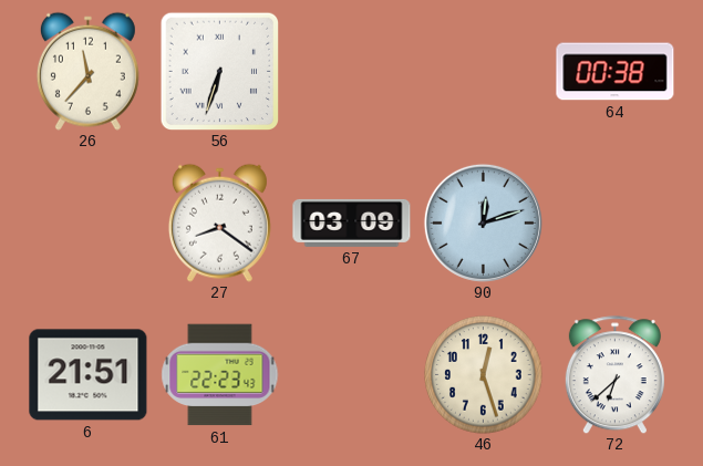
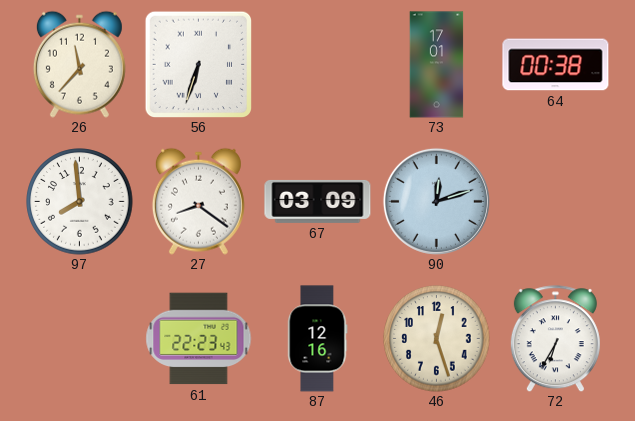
73: none -> 17:01 (437, 65)
97: none -> 7:59 (80, 202)
6: 21:51 -> none (89, 375)
87: none -> 12:16 (318, 339)
72: 6:38 -> 6:35 (555, 339)
